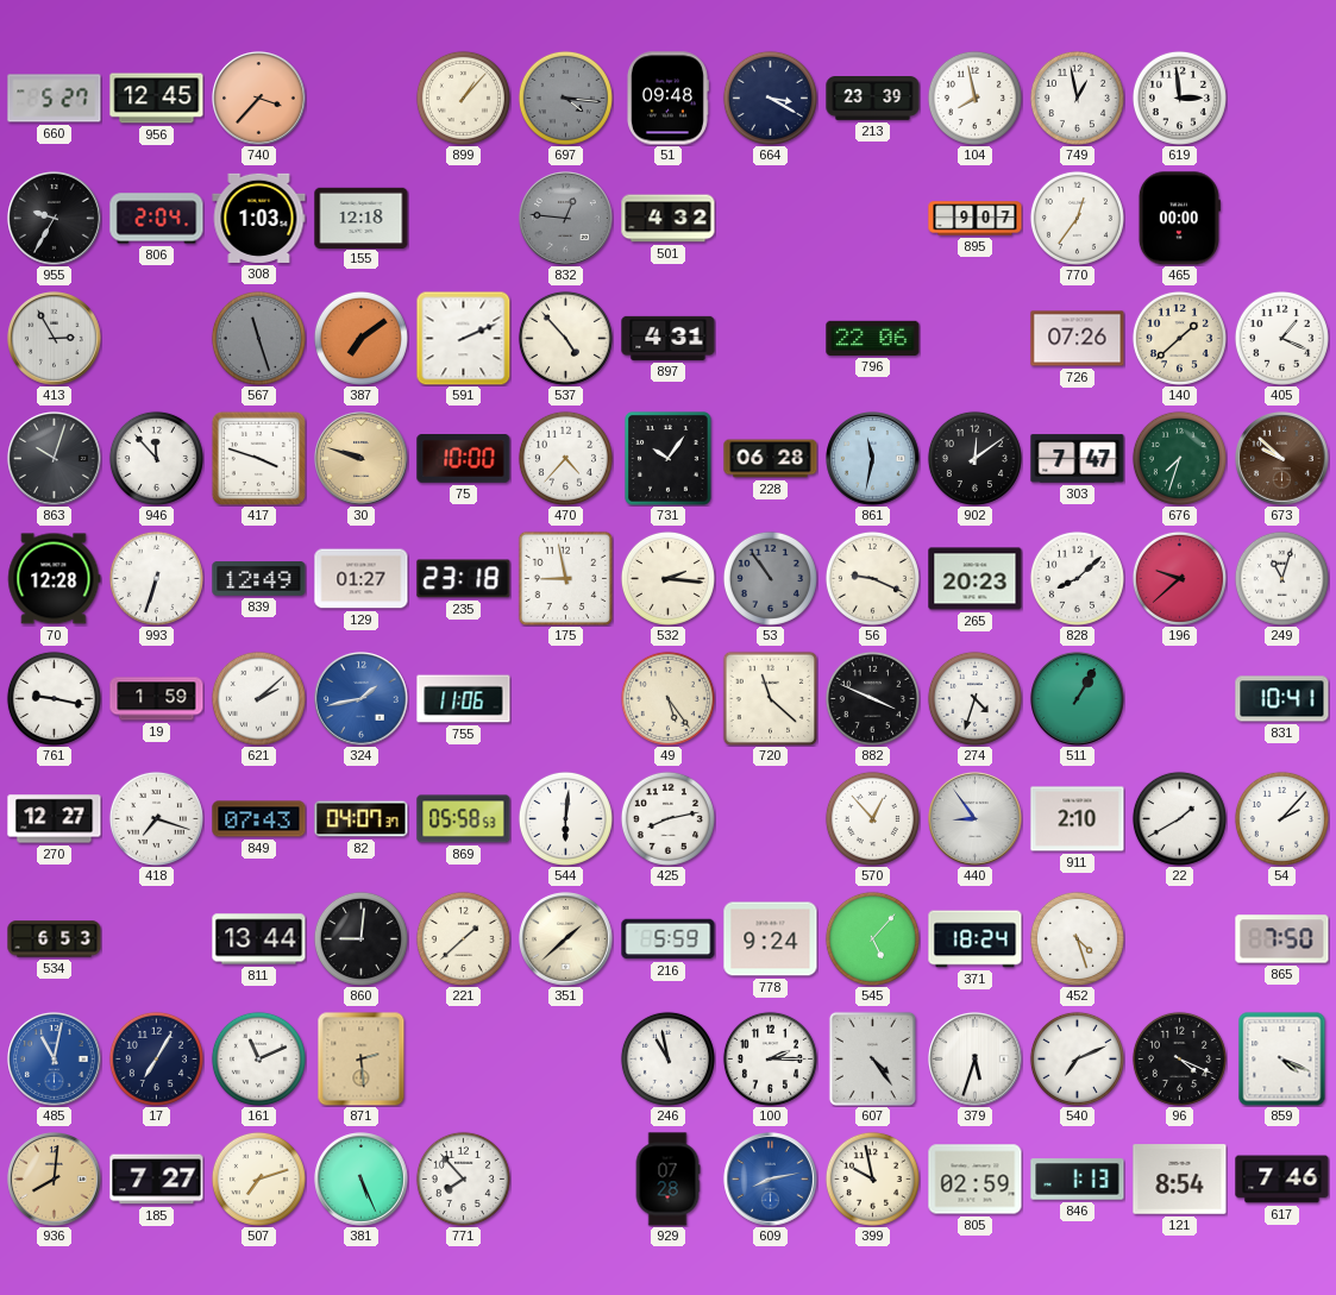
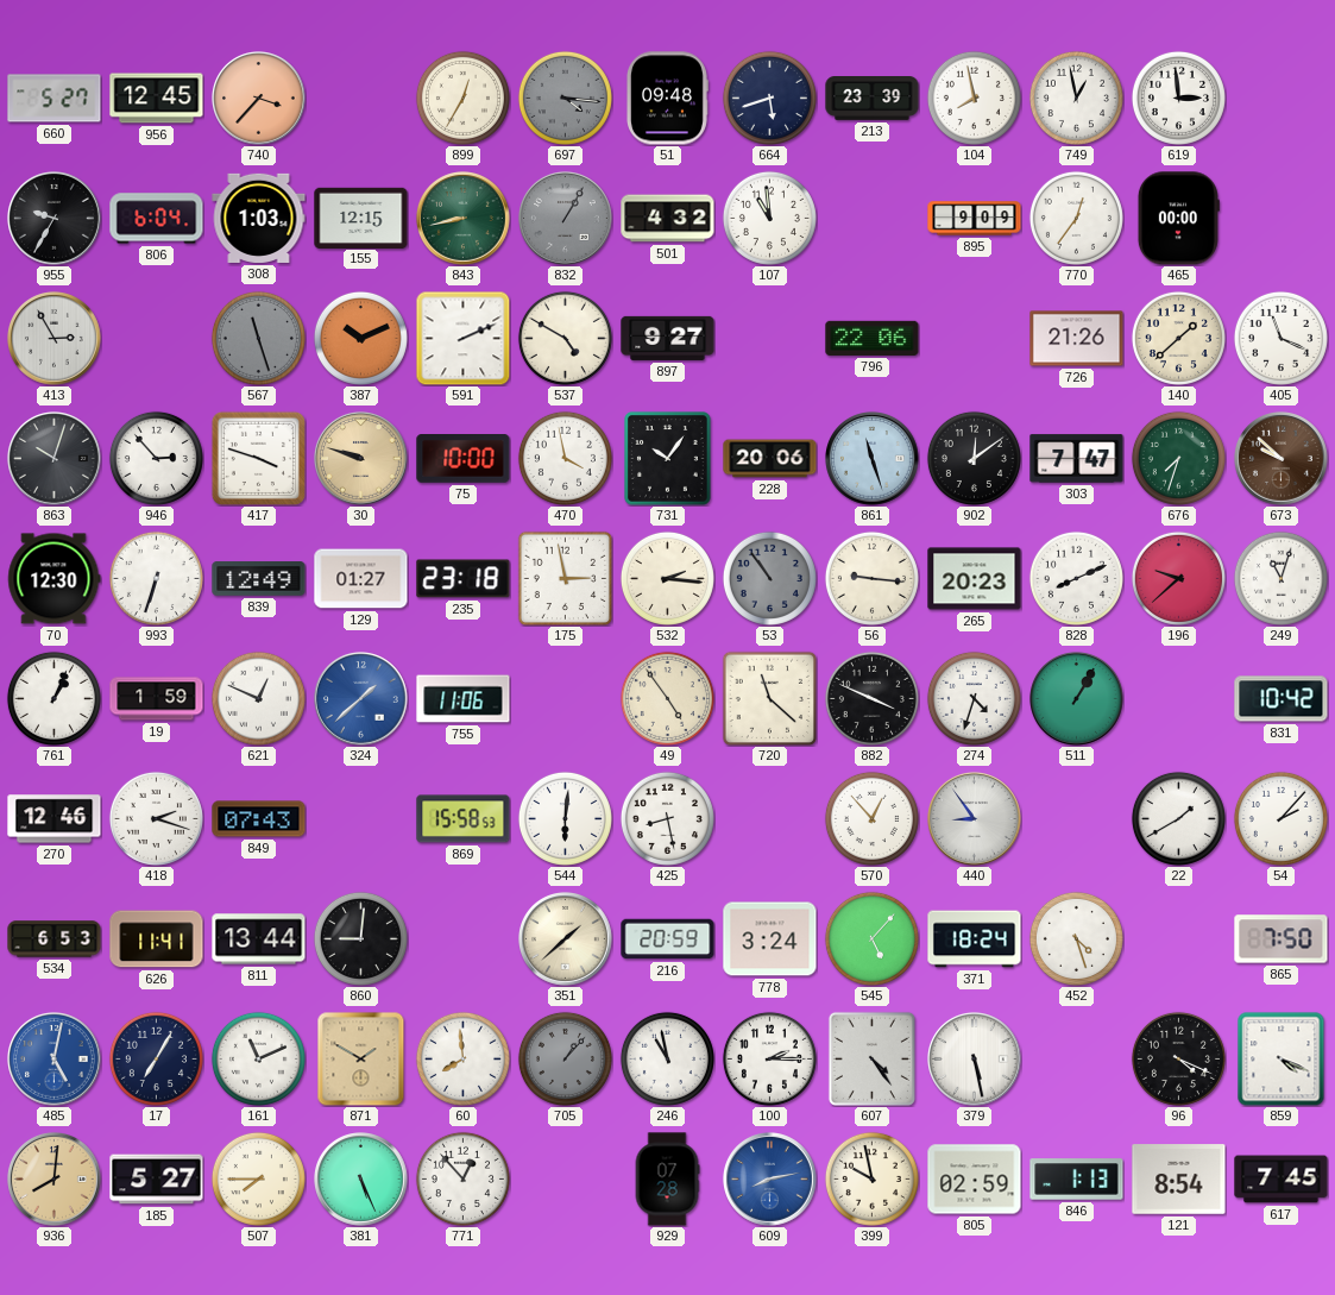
899: 1:07 -> 12:35 (462, 98)
664: 3:20 -> 5:42 (769, 98)
806: 2:04 -> 6:04 (157, 219)
155: 12:18 -> 12:15 (361, 218)
843: none -> 8:43 (464, 219)
832: 12:46 -> 1:05 (566, 219)
107: none -> 10:59 (769, 218)
895: 9:07 -> 9:09 (975, 219)
387: 7:09 -> 10:11 (360, 338)
537: 4:53 -> 4:50 (565, 338)
897: 4:31 -> 9:27 (668, 338)
726: 07:26 -> 21:26 (1077, 339)
405: 1:19 -> 11:19 (1280, 338)
946: 11:53 -> 2:53 (156, 458)
470: 4:37 -> 3:58 (565, 458)
228: 06:28 -> 20:06 (770, 459)
861: 11:32 -> 11:27 (873, 459)
70: 12:28 -> 12:30 (55, 579)
175: 8:58 -> 2:58 (565, 578)
56: 9:19 -> 9:16 (871, 578)
828: 8:08 -> 8:11 (1076, 578)
761: 9:17 -> 1:04 (53, 698)
621: 2:08 -> 12:49 (258, 698)
324: 1:43 -> 1:38 (361, 699)
49: 5:24 -> 4:54 (667, 698)
831: 10:41 -> 10:42 (1282, 699)
270: 12:27 -> 12:46 (55, 819)
418: 7:18 -> 2:18 (156, 818)
82: 04:07 -> none (362, 819)
869: 05:58 -> 15:58 (464, 819)
425: 8:13 -> 8:28 (667, 818)
911: 2:10 -> none (1078, 819)
626: none -> 11:41 (157, 939)
221: 1:38 -> none (463, 938)
216: 5:59 -> 20:59 (668, 939)
778: 9:24 -> 3:24 (770, 939)
485: 11:02 -> 5:02 (55, 1060)
871: 2:29 -> 1:50 (361, 1058)
60: none -> 7:59 (462, 1058)
705: none -> 1:07 (565, 1058)
379: 5:33 -> 5:28 (975, 1060)
540: 7:11 -> none (1077, 1058)
185: 7:27 -> 5:27 (157, 1180)
507: 7:12 -> 7:45 (258, 1178)
771: 7:53 -> 12:53 (462, 1178)
617: 7:46 -> 7:45 (1282, 1180)
